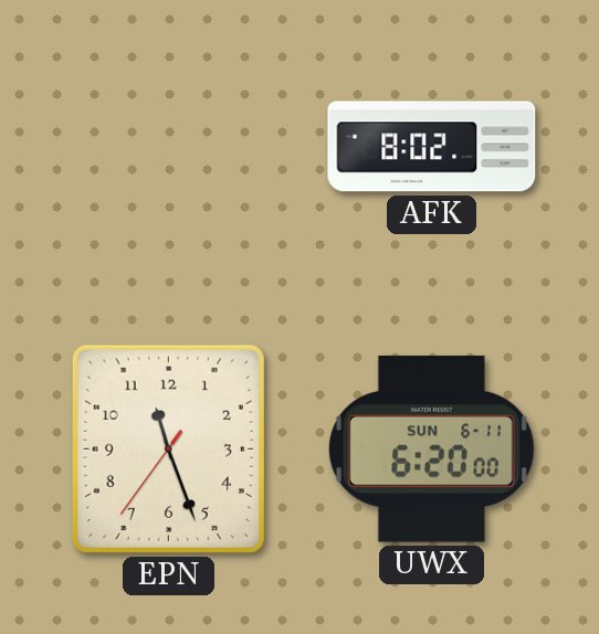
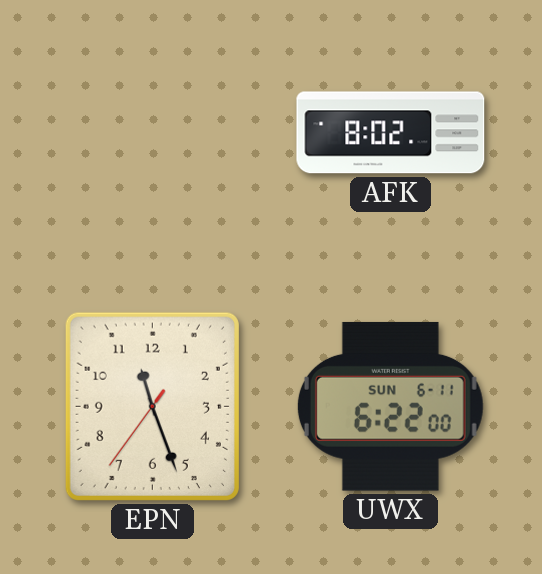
UWX: 6:20 -> 6:22 (390, 406)
